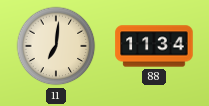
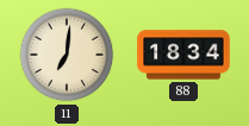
88: 11:34 -> 18:34 (183, 55)
